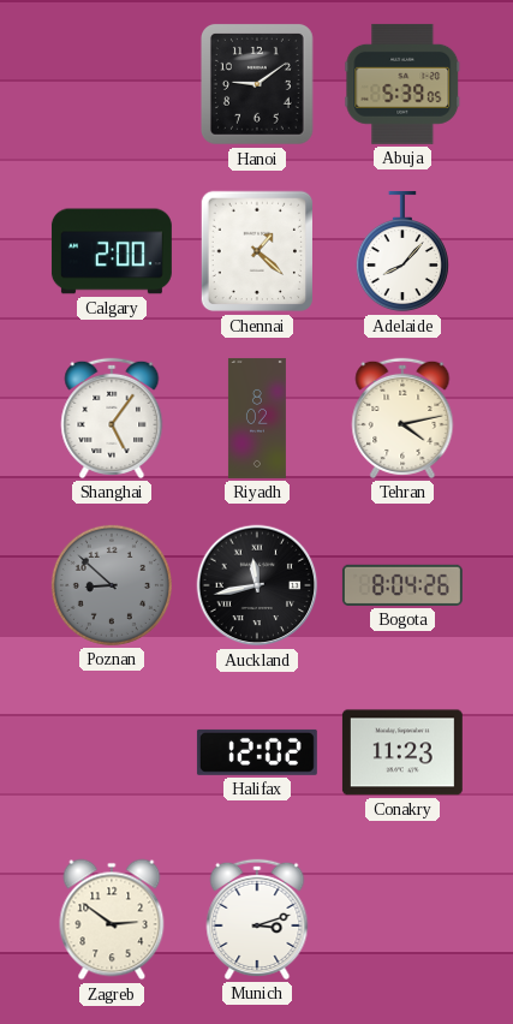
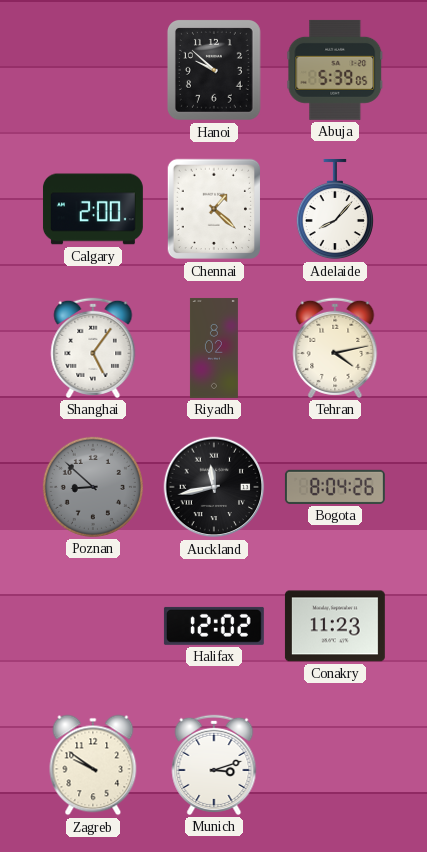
Hanoi: 9:09 -> 9:52 (214, 70)
Zagreb: 2:51 -> 9:51 (93, 765)
